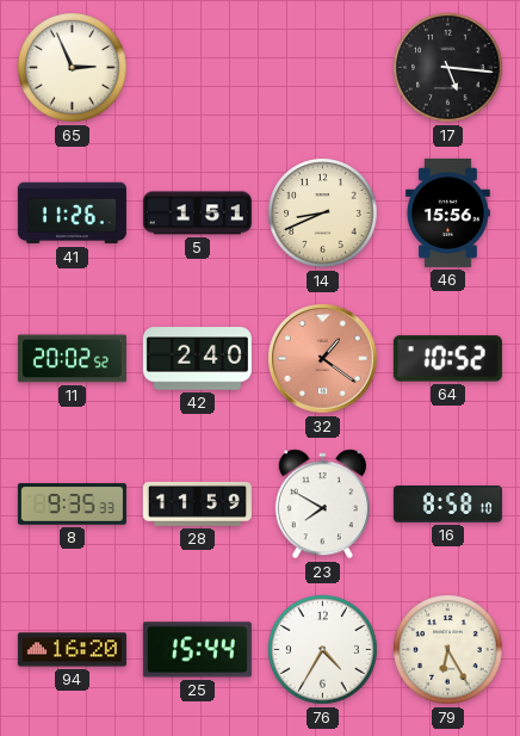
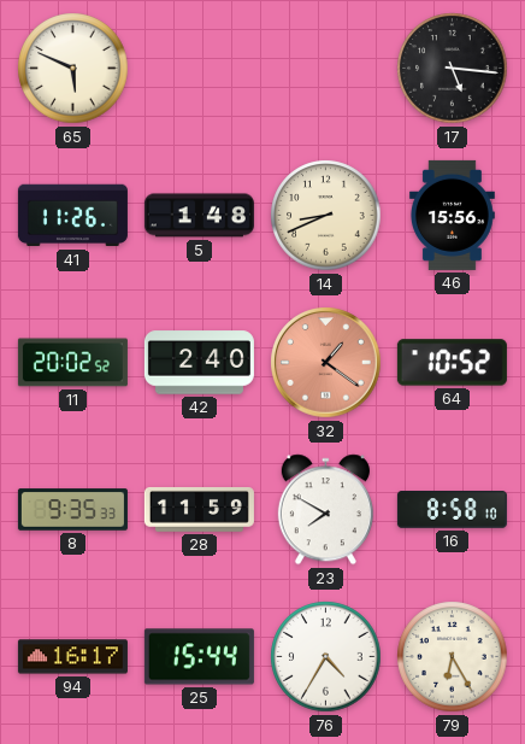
65: 2:56 -> 5:49 (73, 69)
5: 1:51 -> 1:48 (199, 216)
94: 16:20 -> 16:17 (72, 657)
